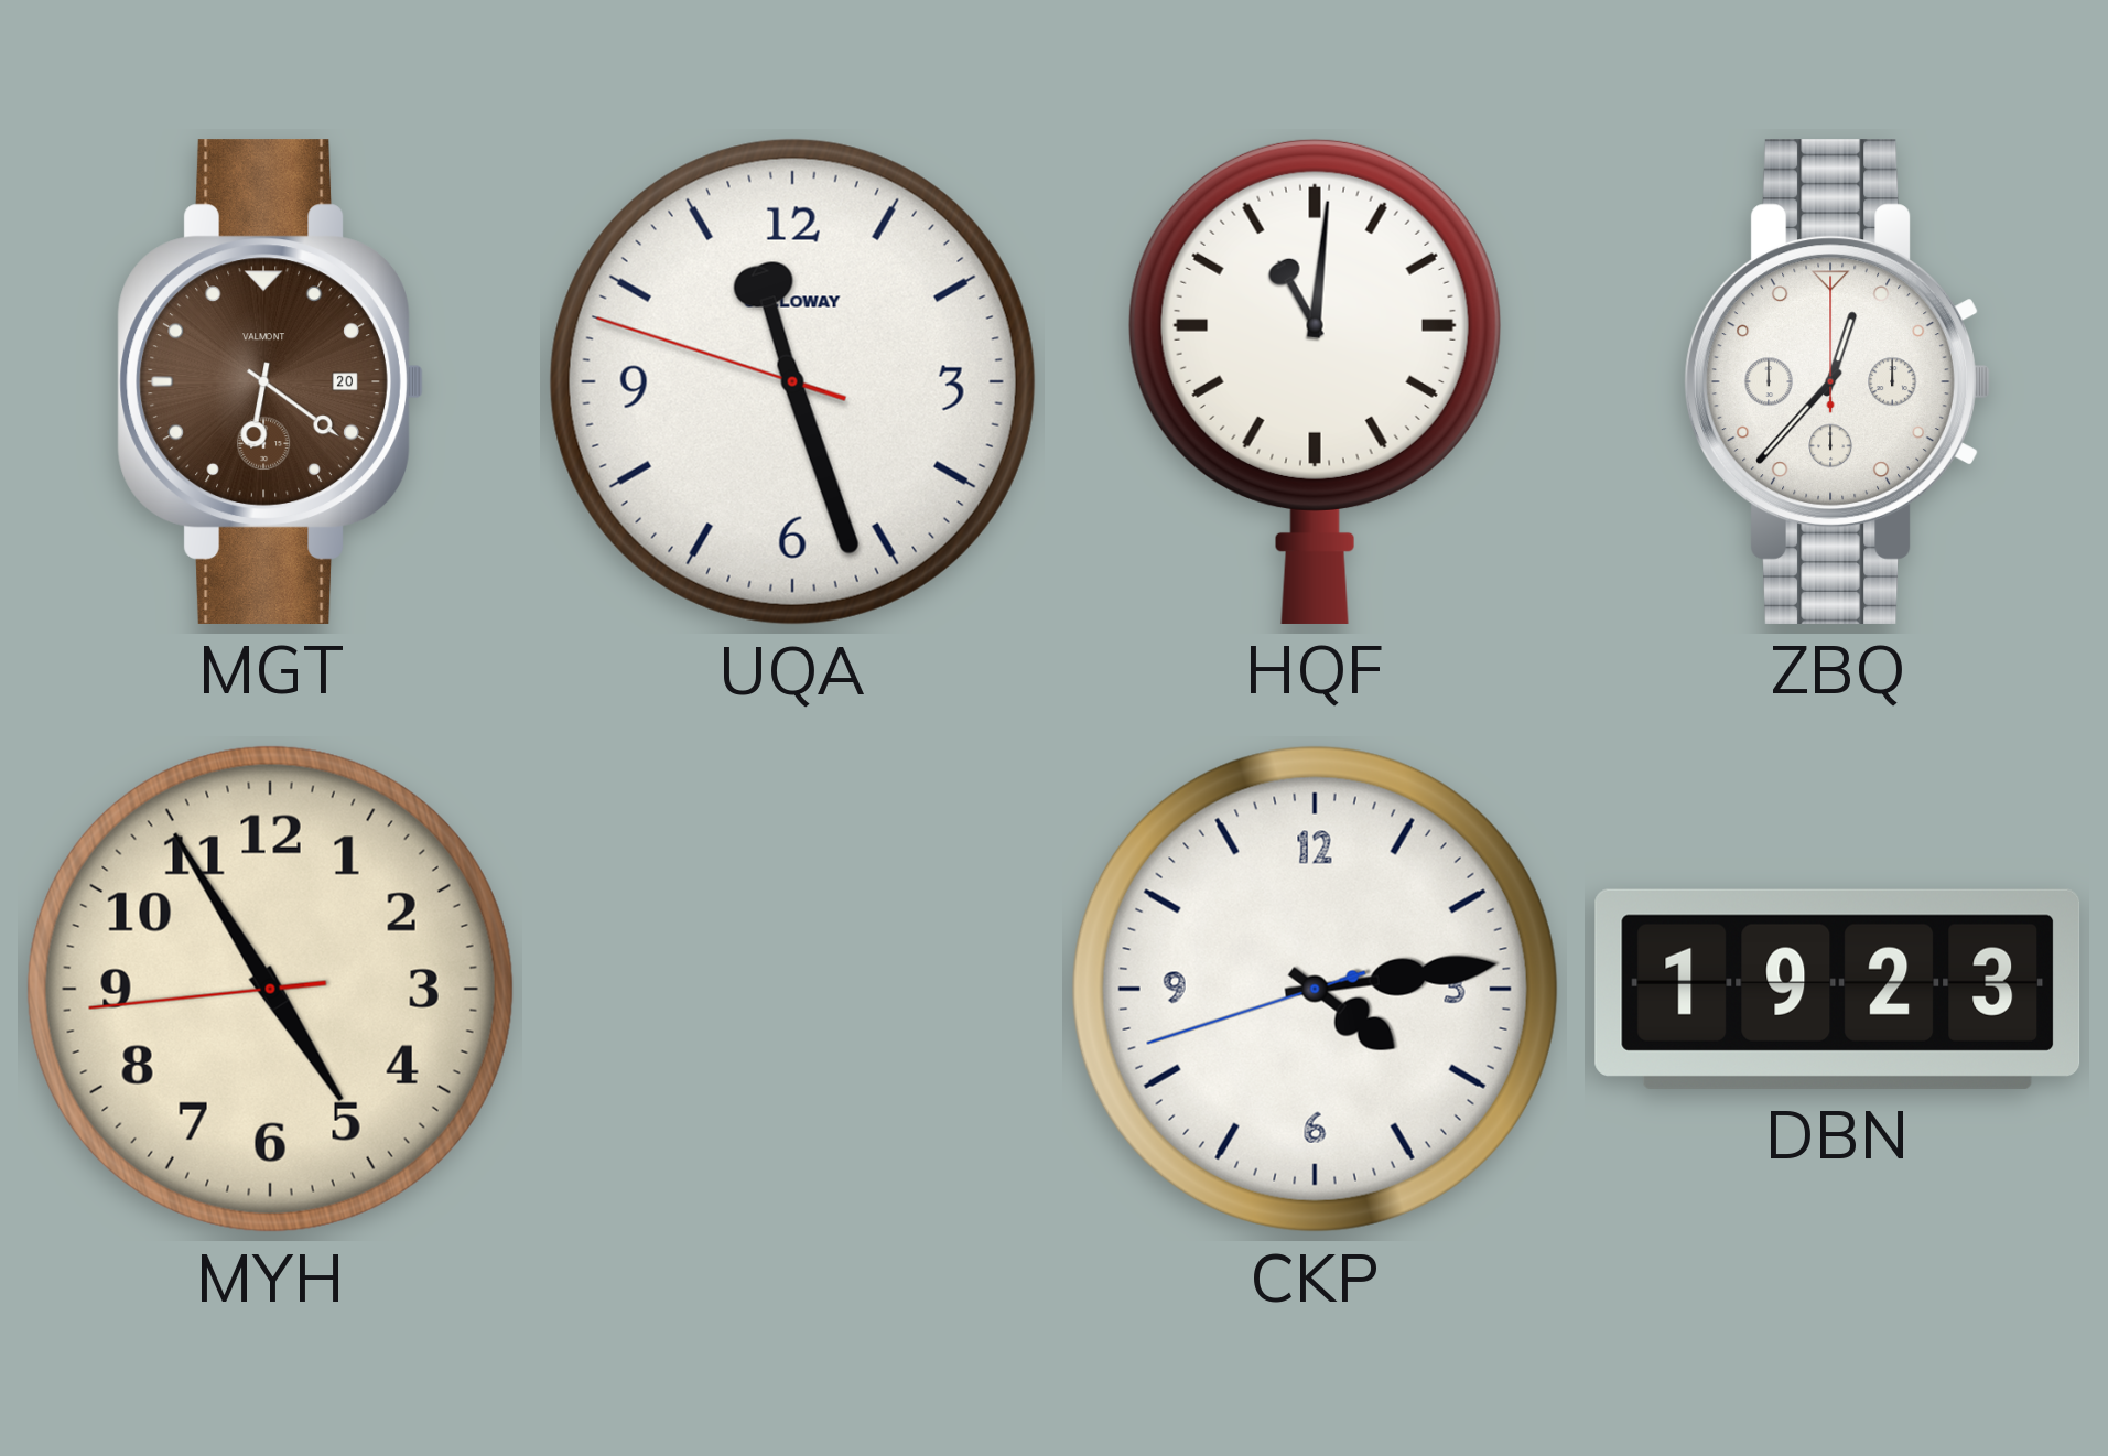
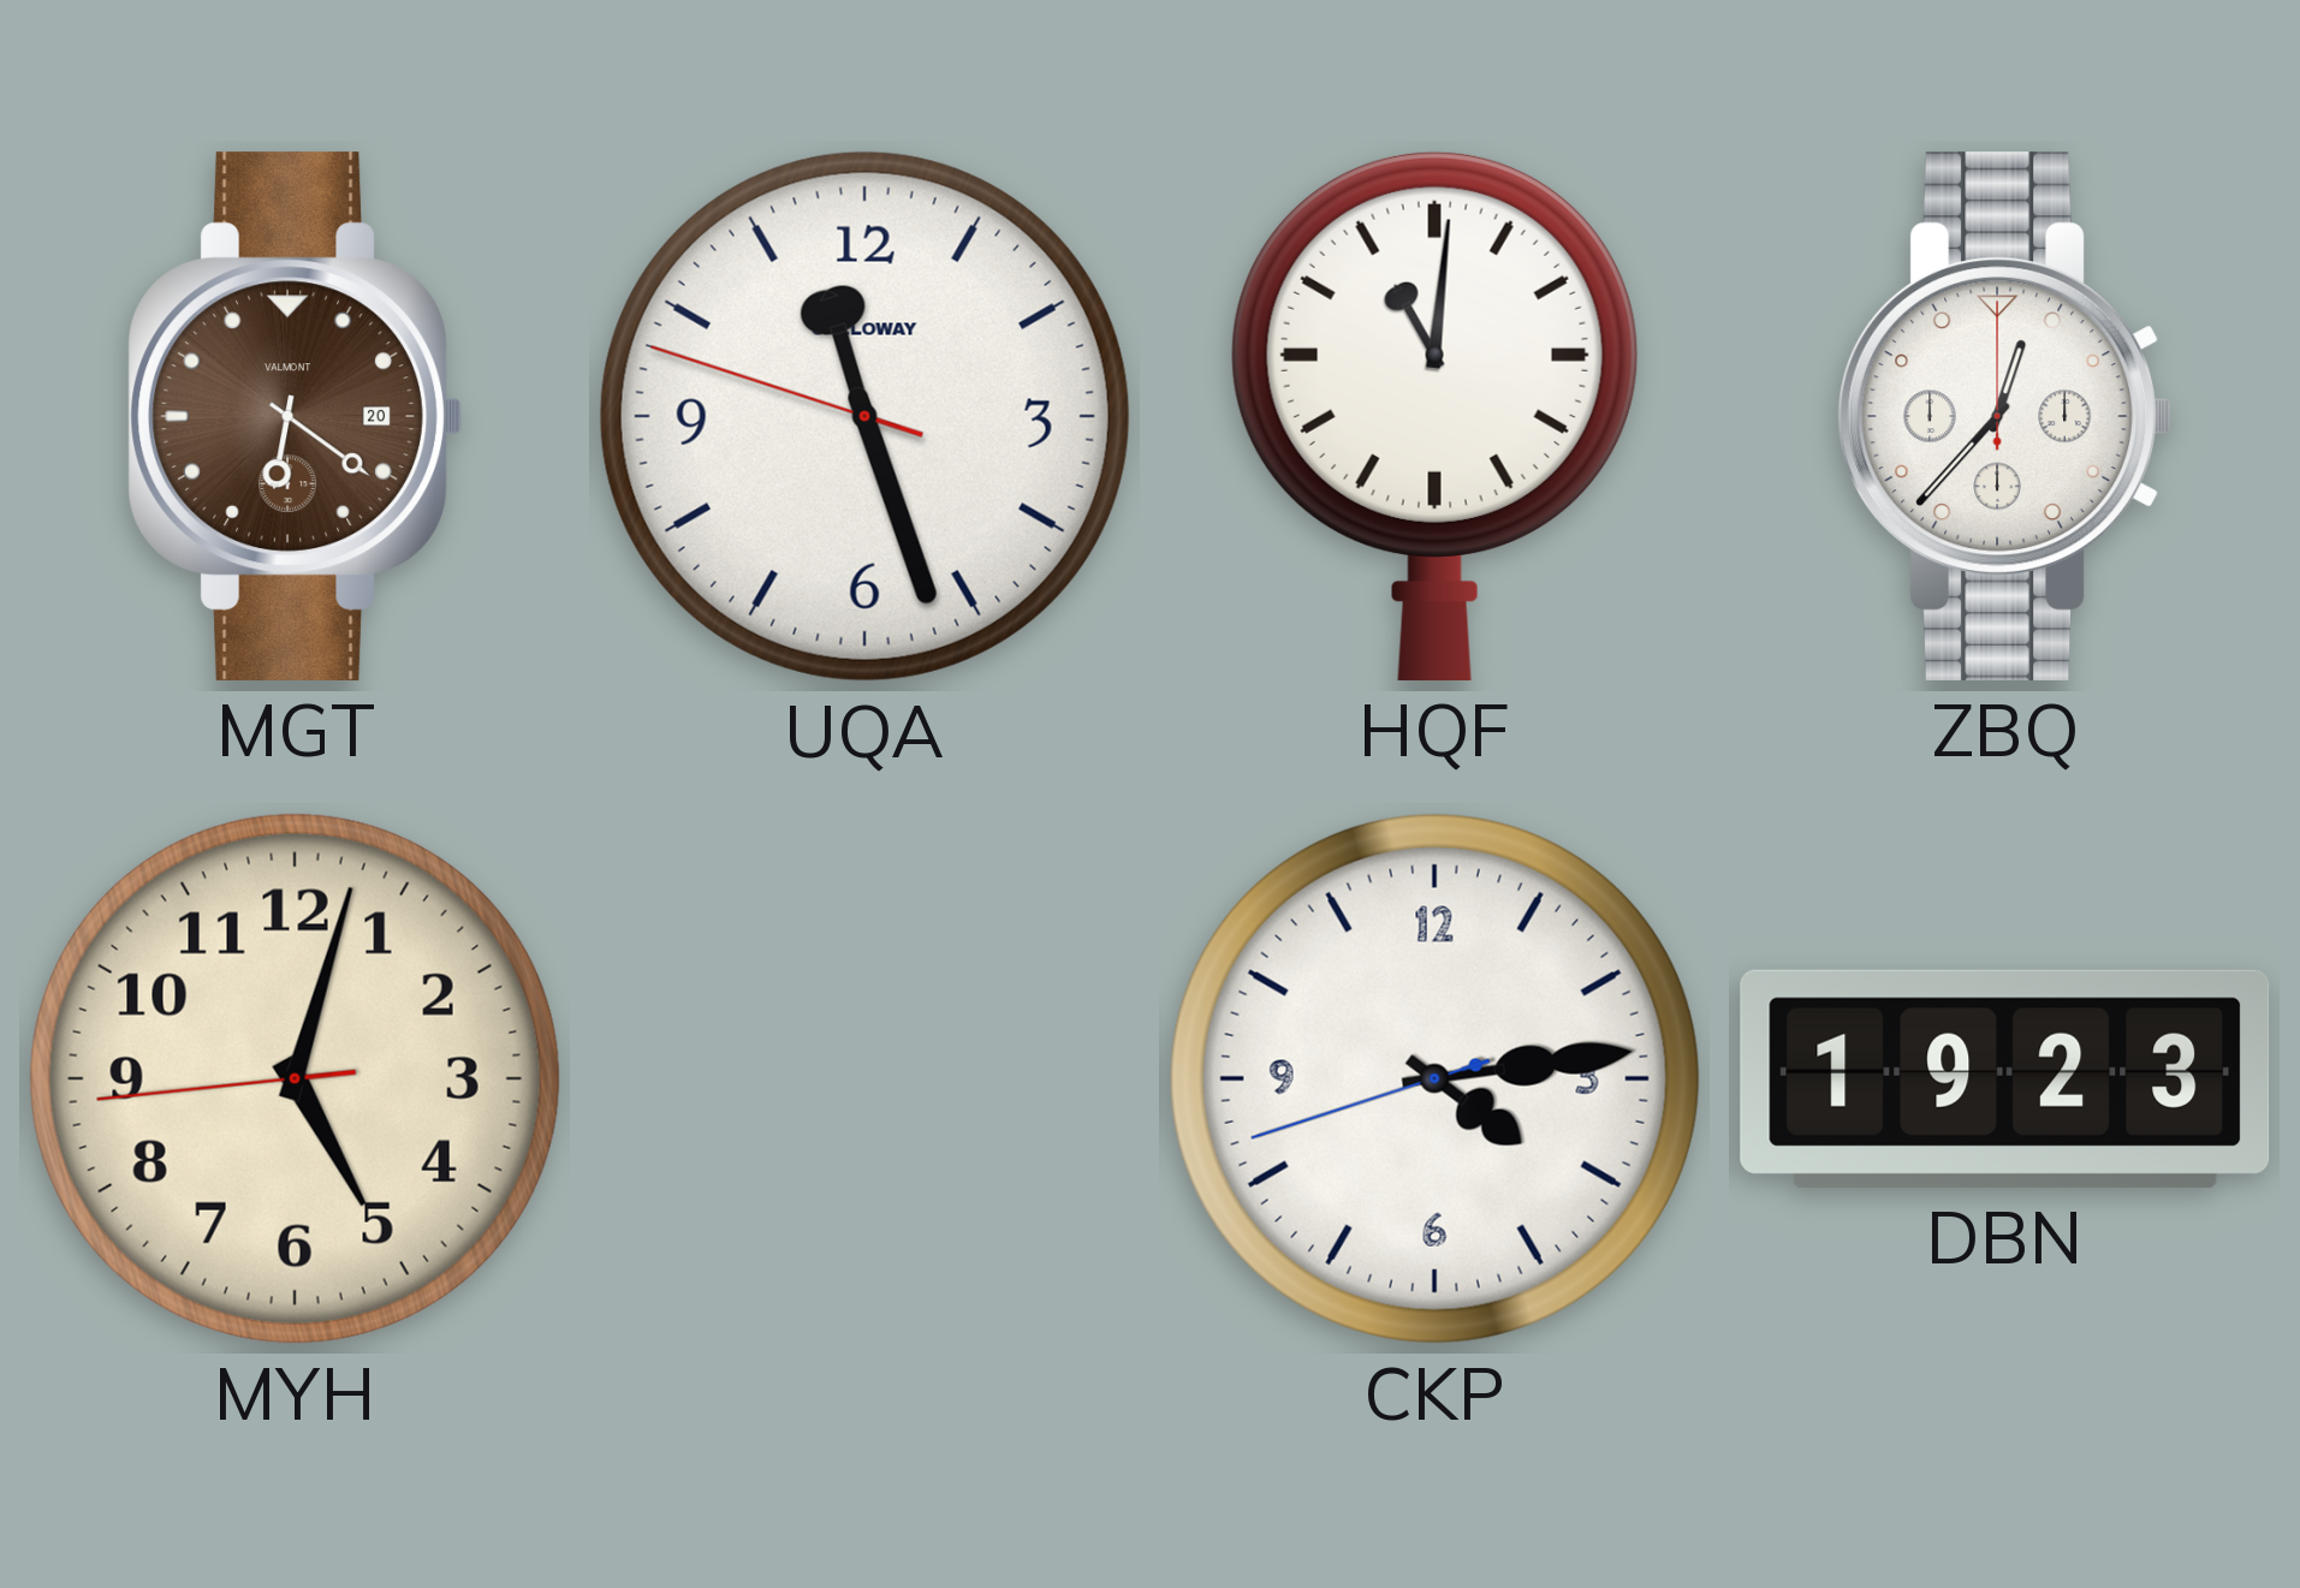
MYH: 4:54 -> 5:02 (295, 1078)
